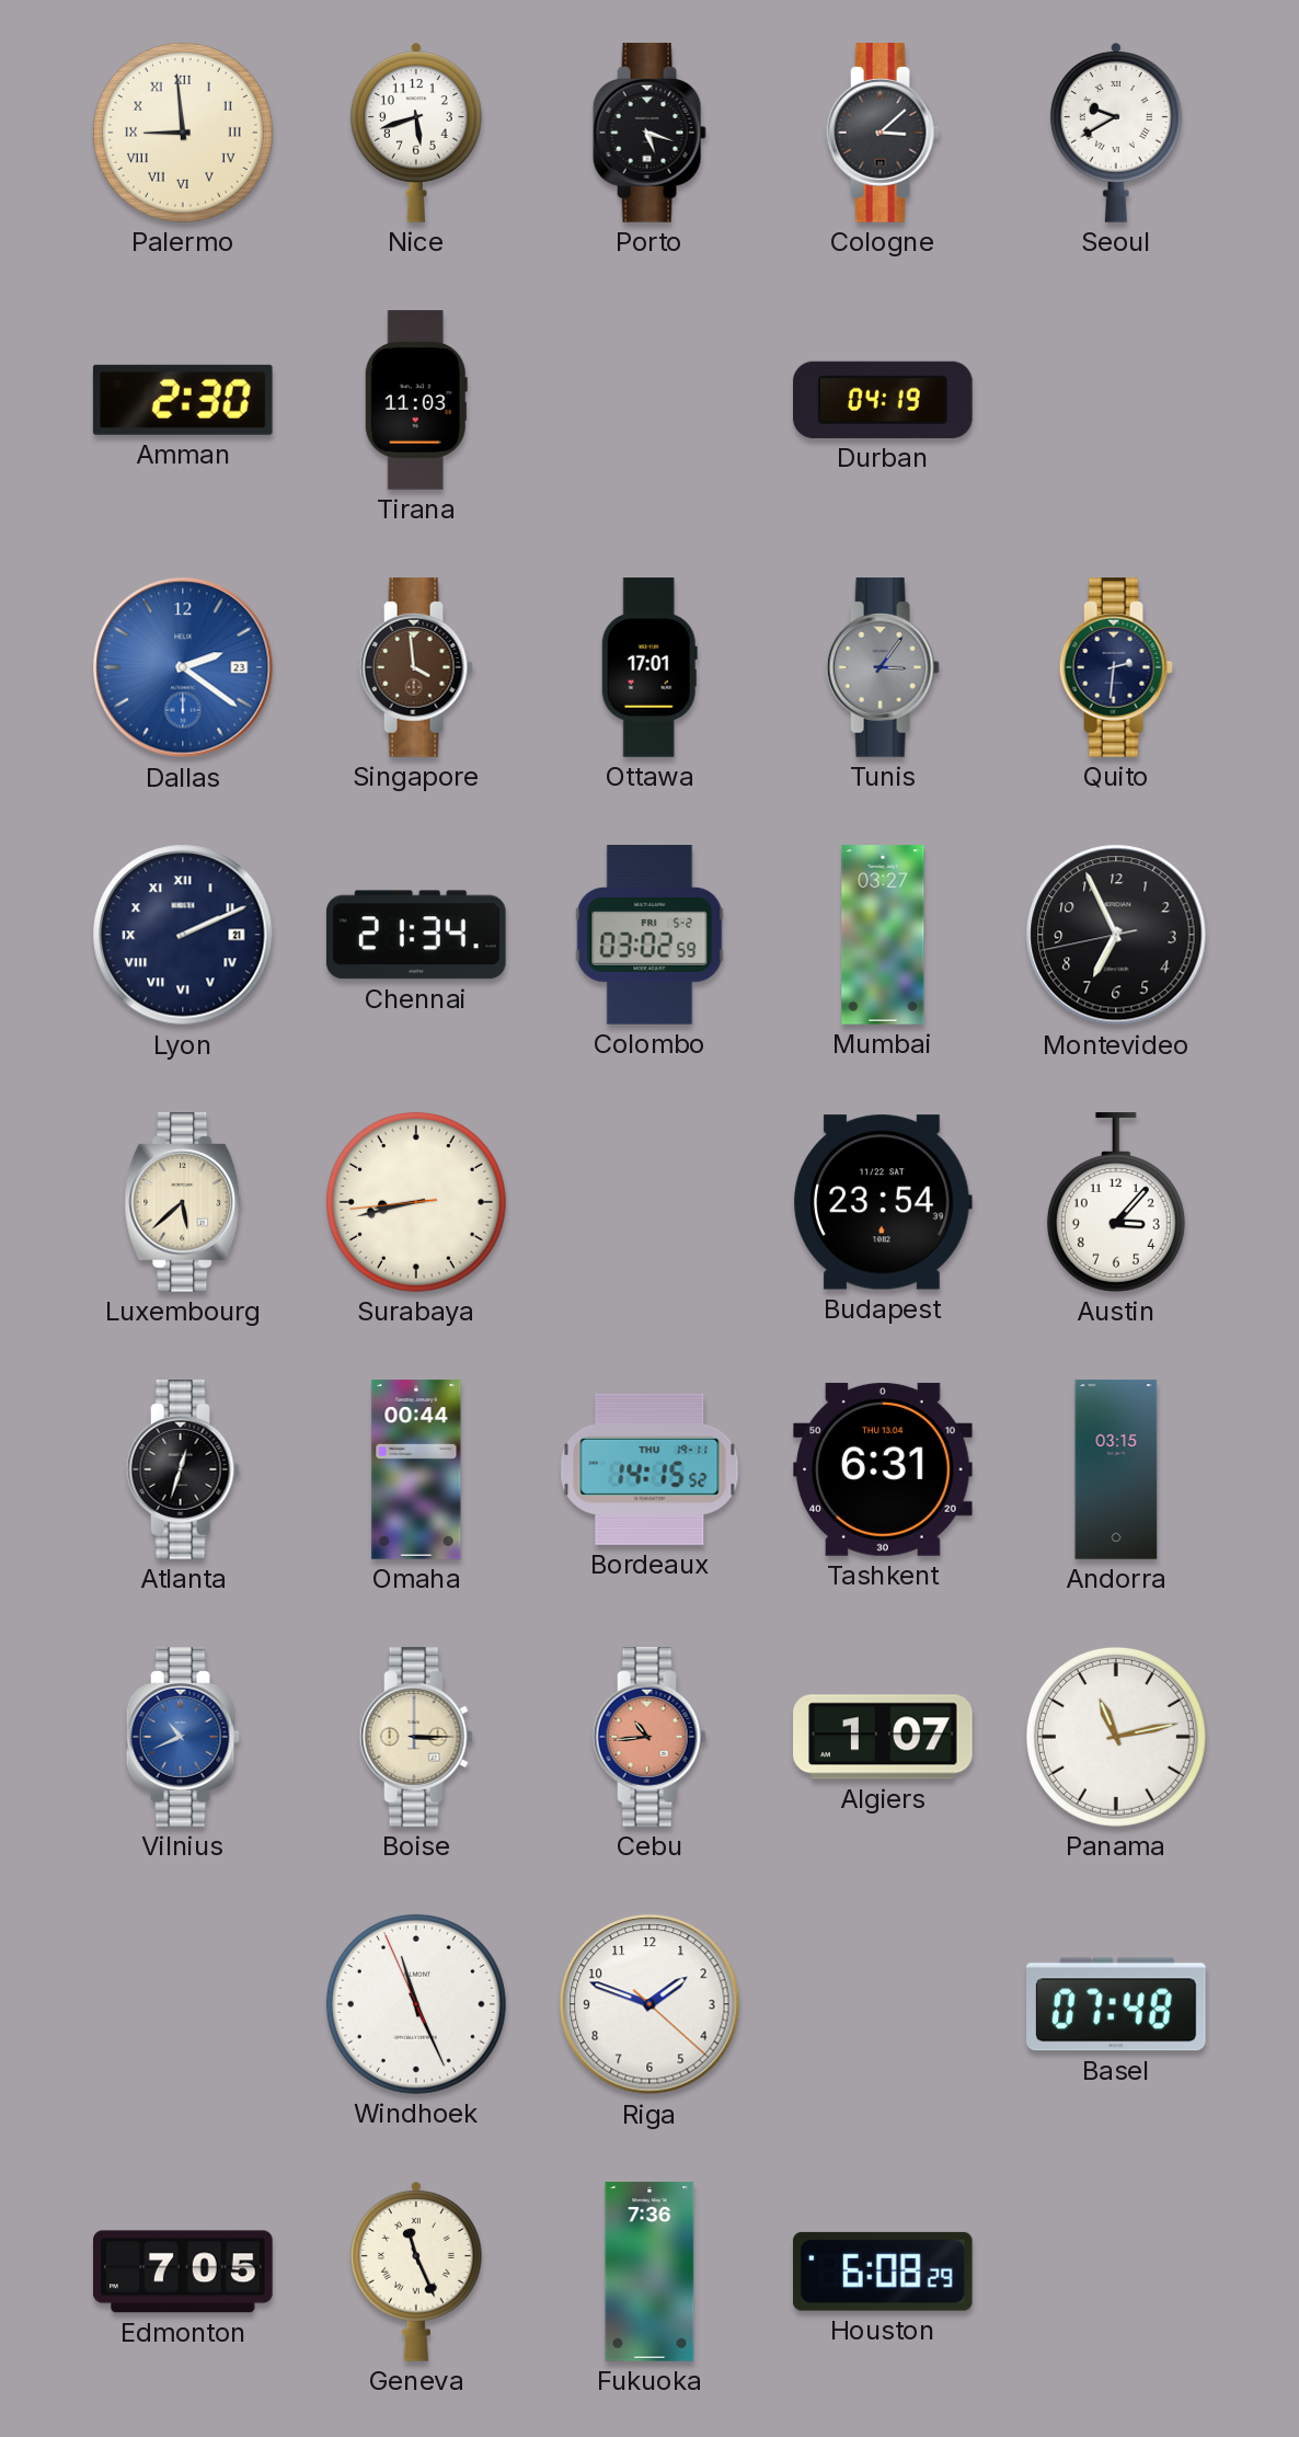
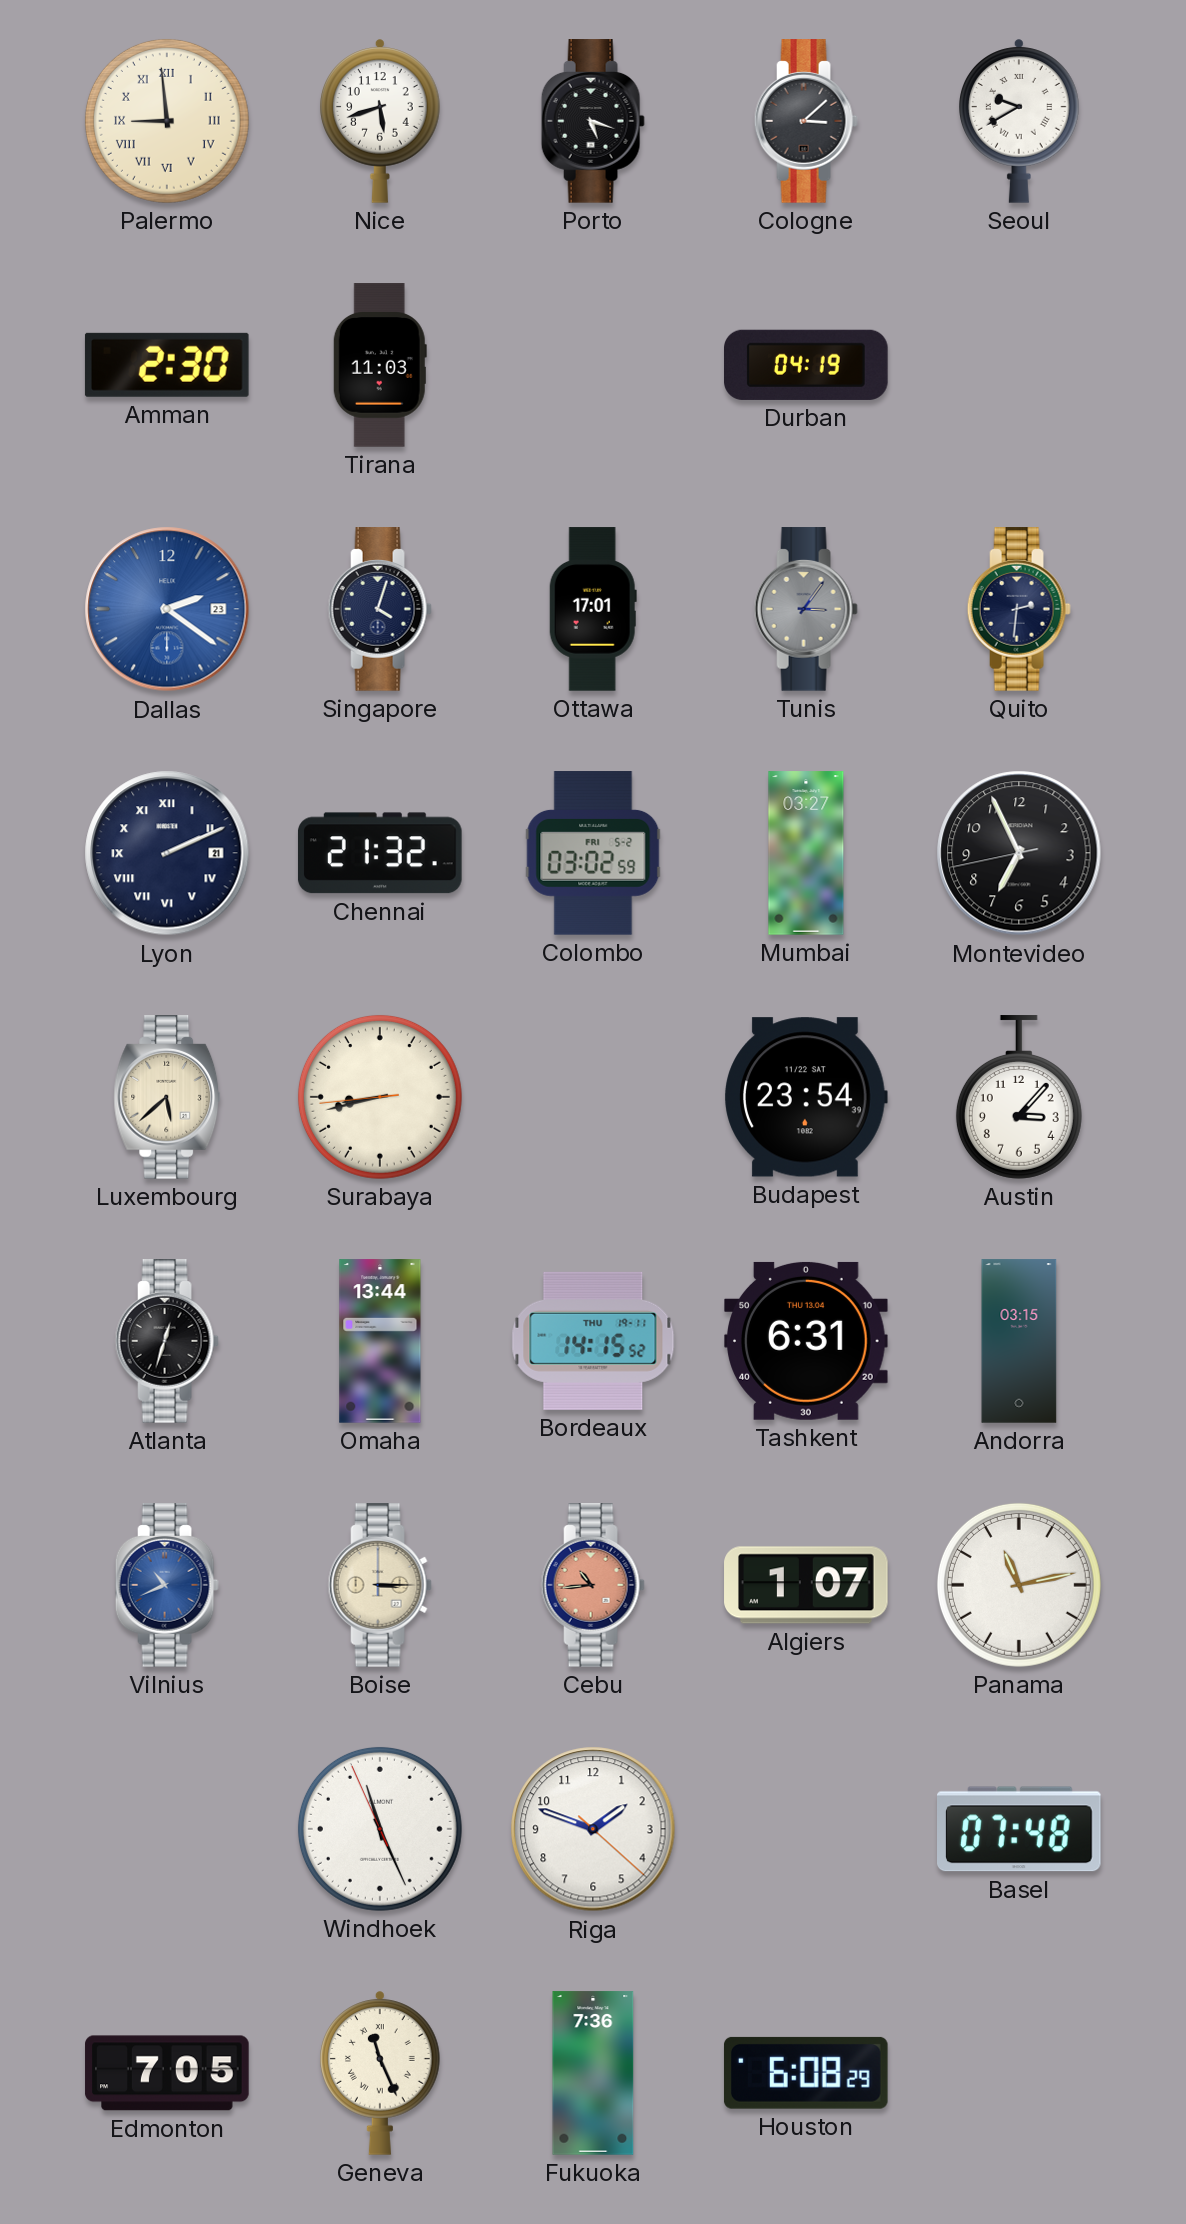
Singapore: 3:59 -> 4:03 (380, 609)
Singapore dial: brown -> navy (380, 609)
Chennai: 21:34 -> 21:32 (380, 853)
Omaha: 00:44 -> 13:44 (380, 1341)
